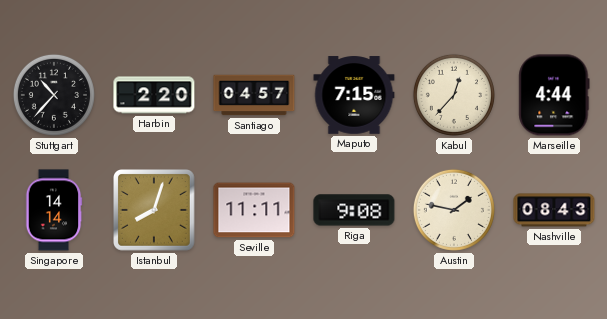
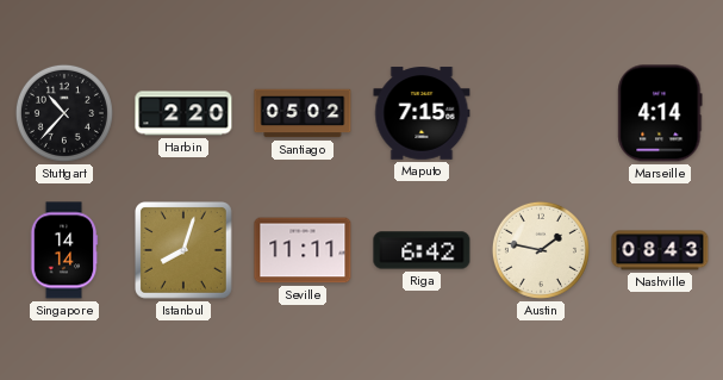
Santiago: 04:57 -> 05:02 (303, 113)
Kabul: 12:37 -> none (454, 95)
Marseille: 4:44 -> 4:14 (660, 113)
Riga: 9:08 -> 6:42 (422, 250)
